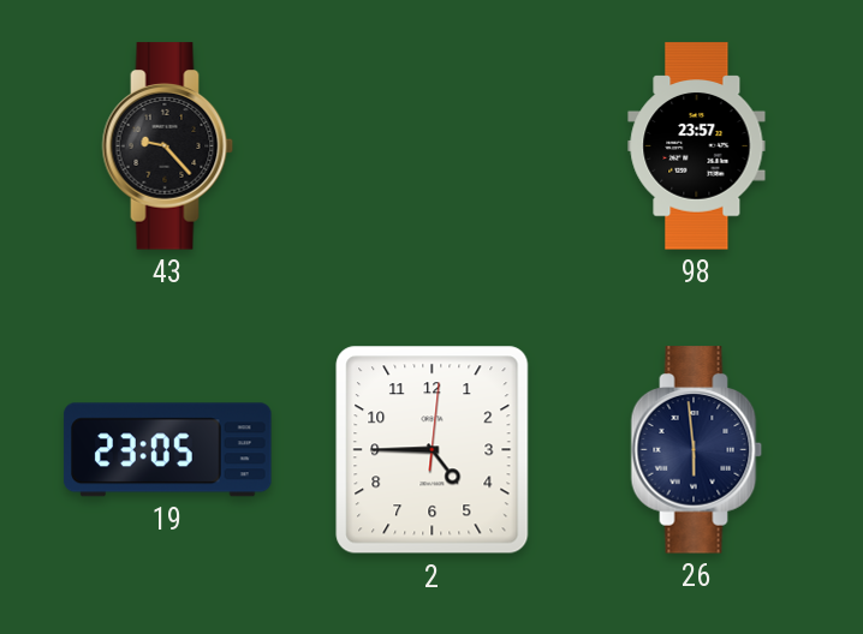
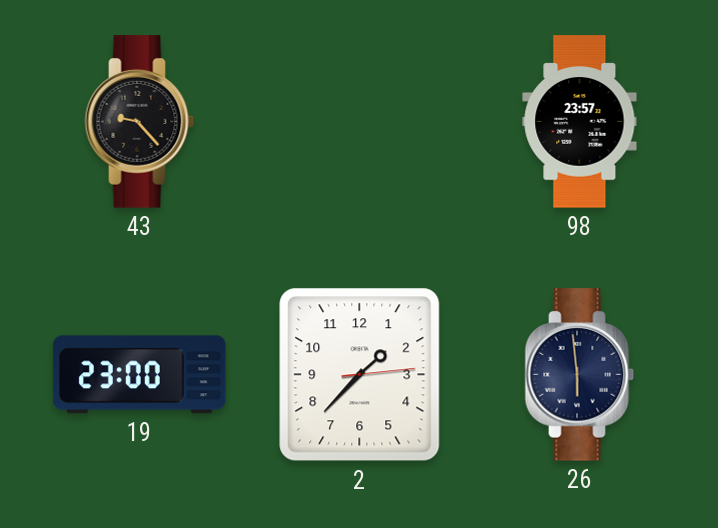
19: 23:05 -> 23:00 (140, 375)
2: 4:45 -> 1:37 (360, 375)
